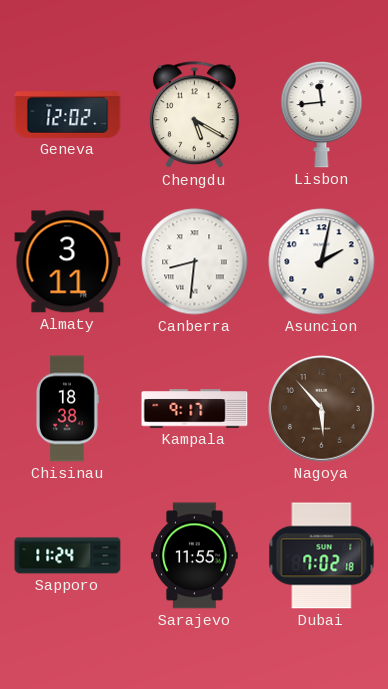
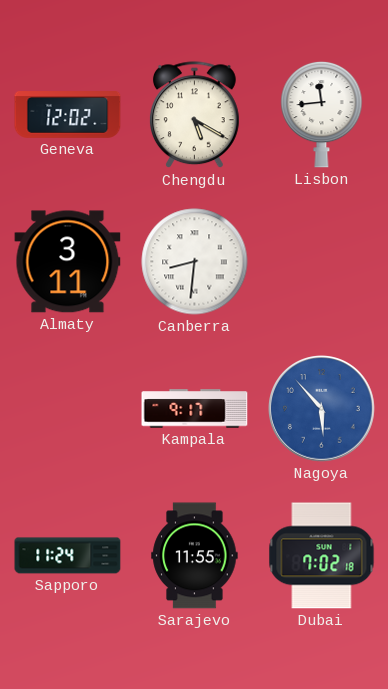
Asuncion: 2:02 -> none (322, 262)
Chisinau: 18:38 -> none (68, 409)
Nagoya dial: brown -> blue (322, 409)
